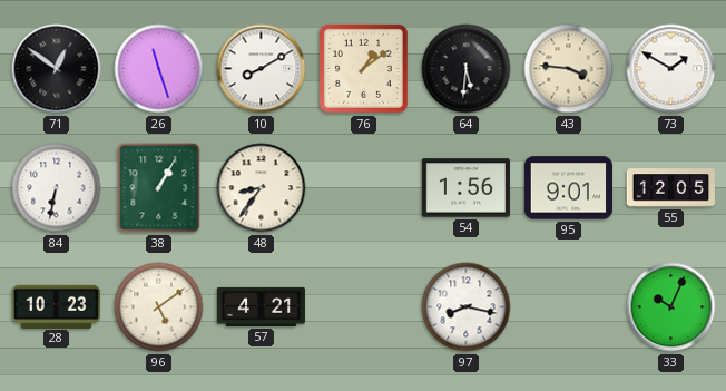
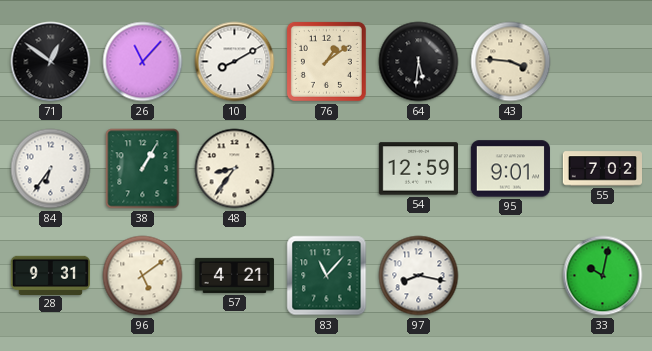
26: 11:27 -> 11:07 (143, 62)
73: 1:50 -> none (671, 69)
84: 6:32 -> 6:36 (51, 169)
54: 1:56 -> 12:59 (418, 169)
55: 12:05 -> 7:02 (602, 169)
28: 10:23 -> 9:31 (50, 275)
83: none -> 11:07 (327, 276)
33: 10:04 -> 10:02 (603, 276)
